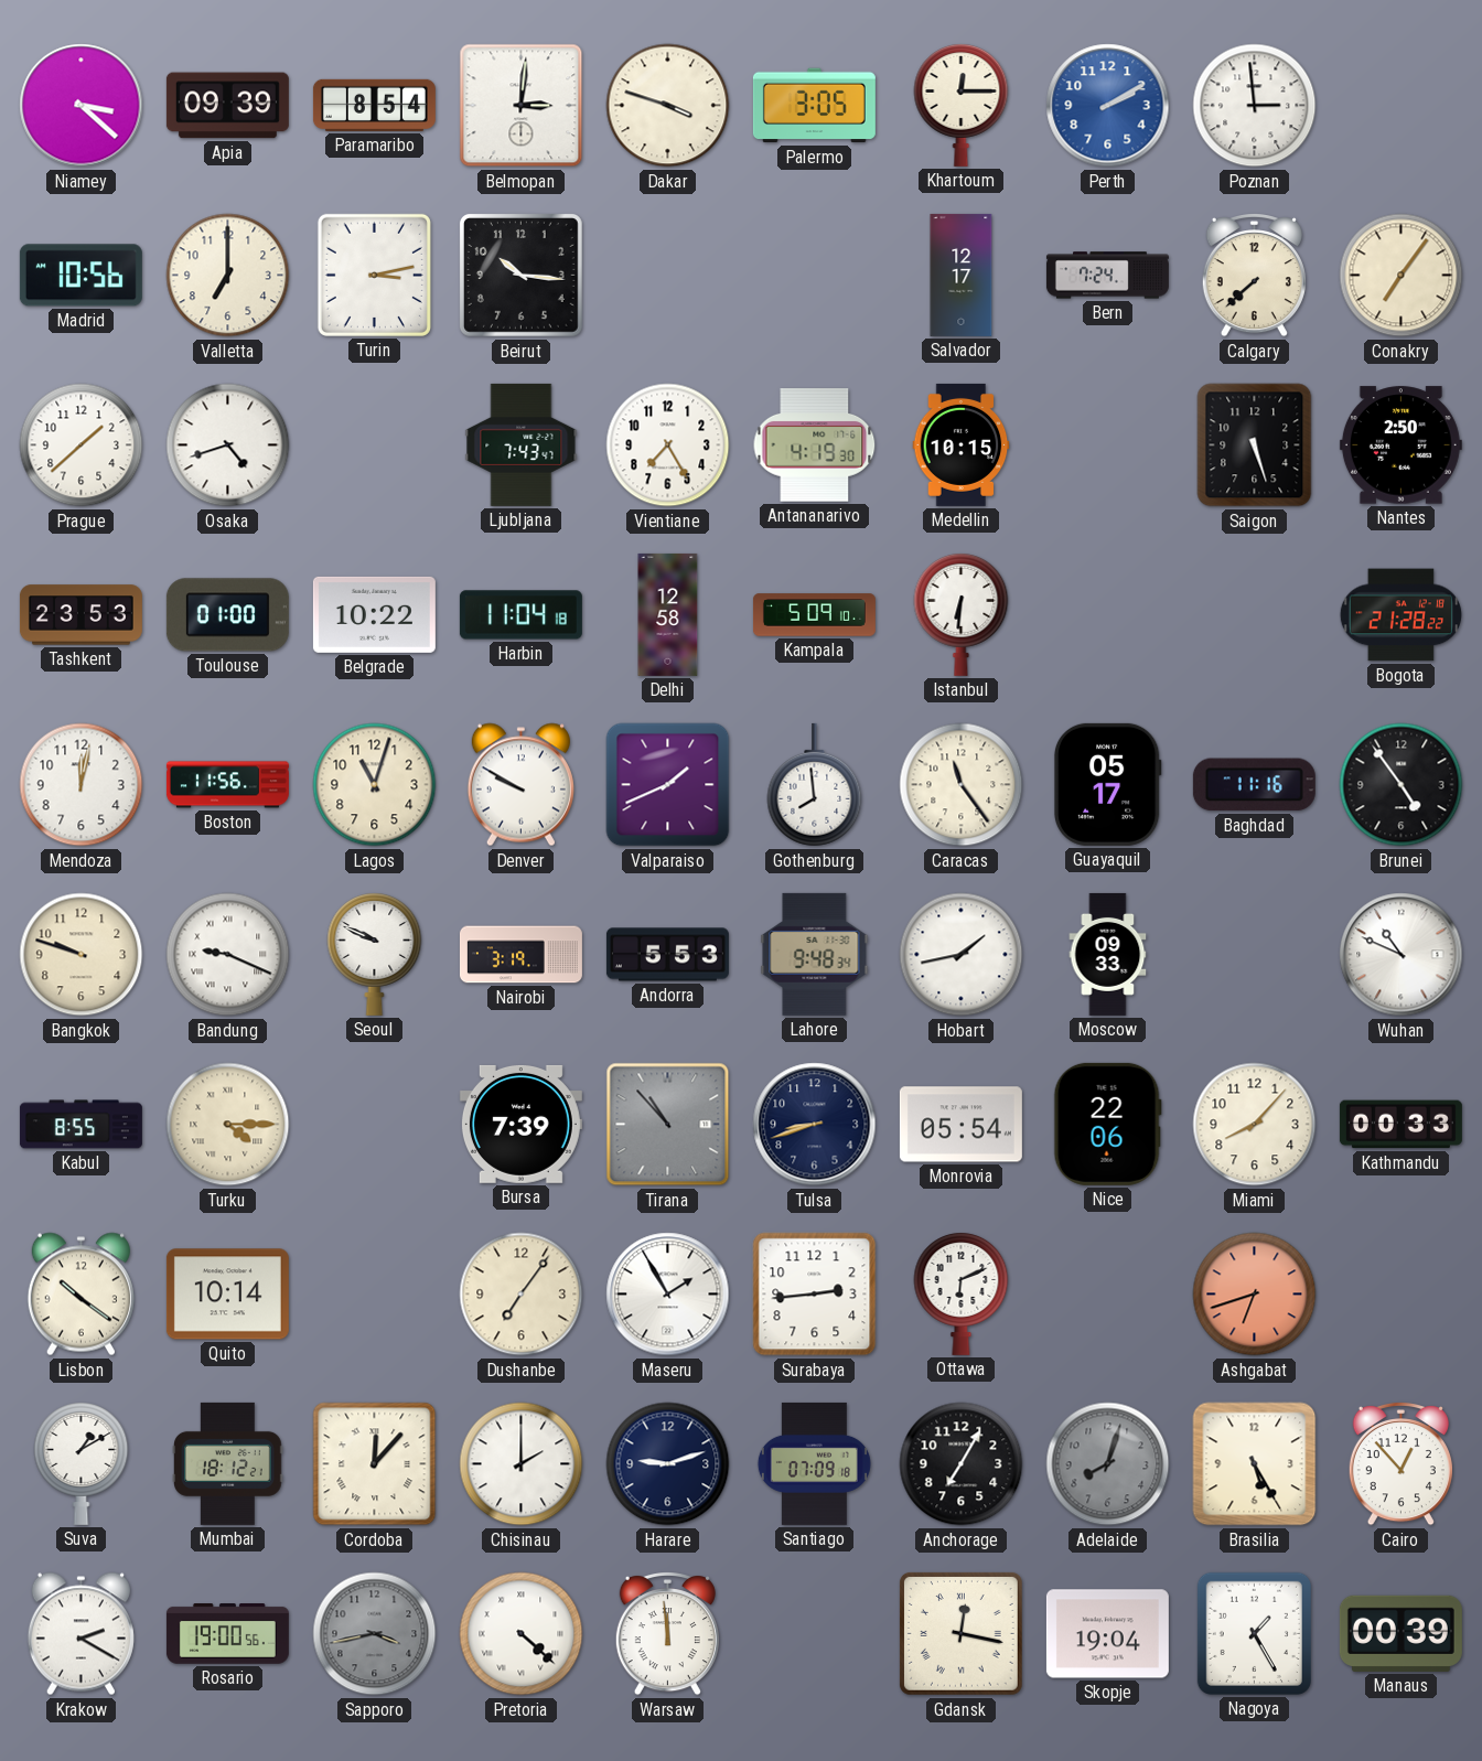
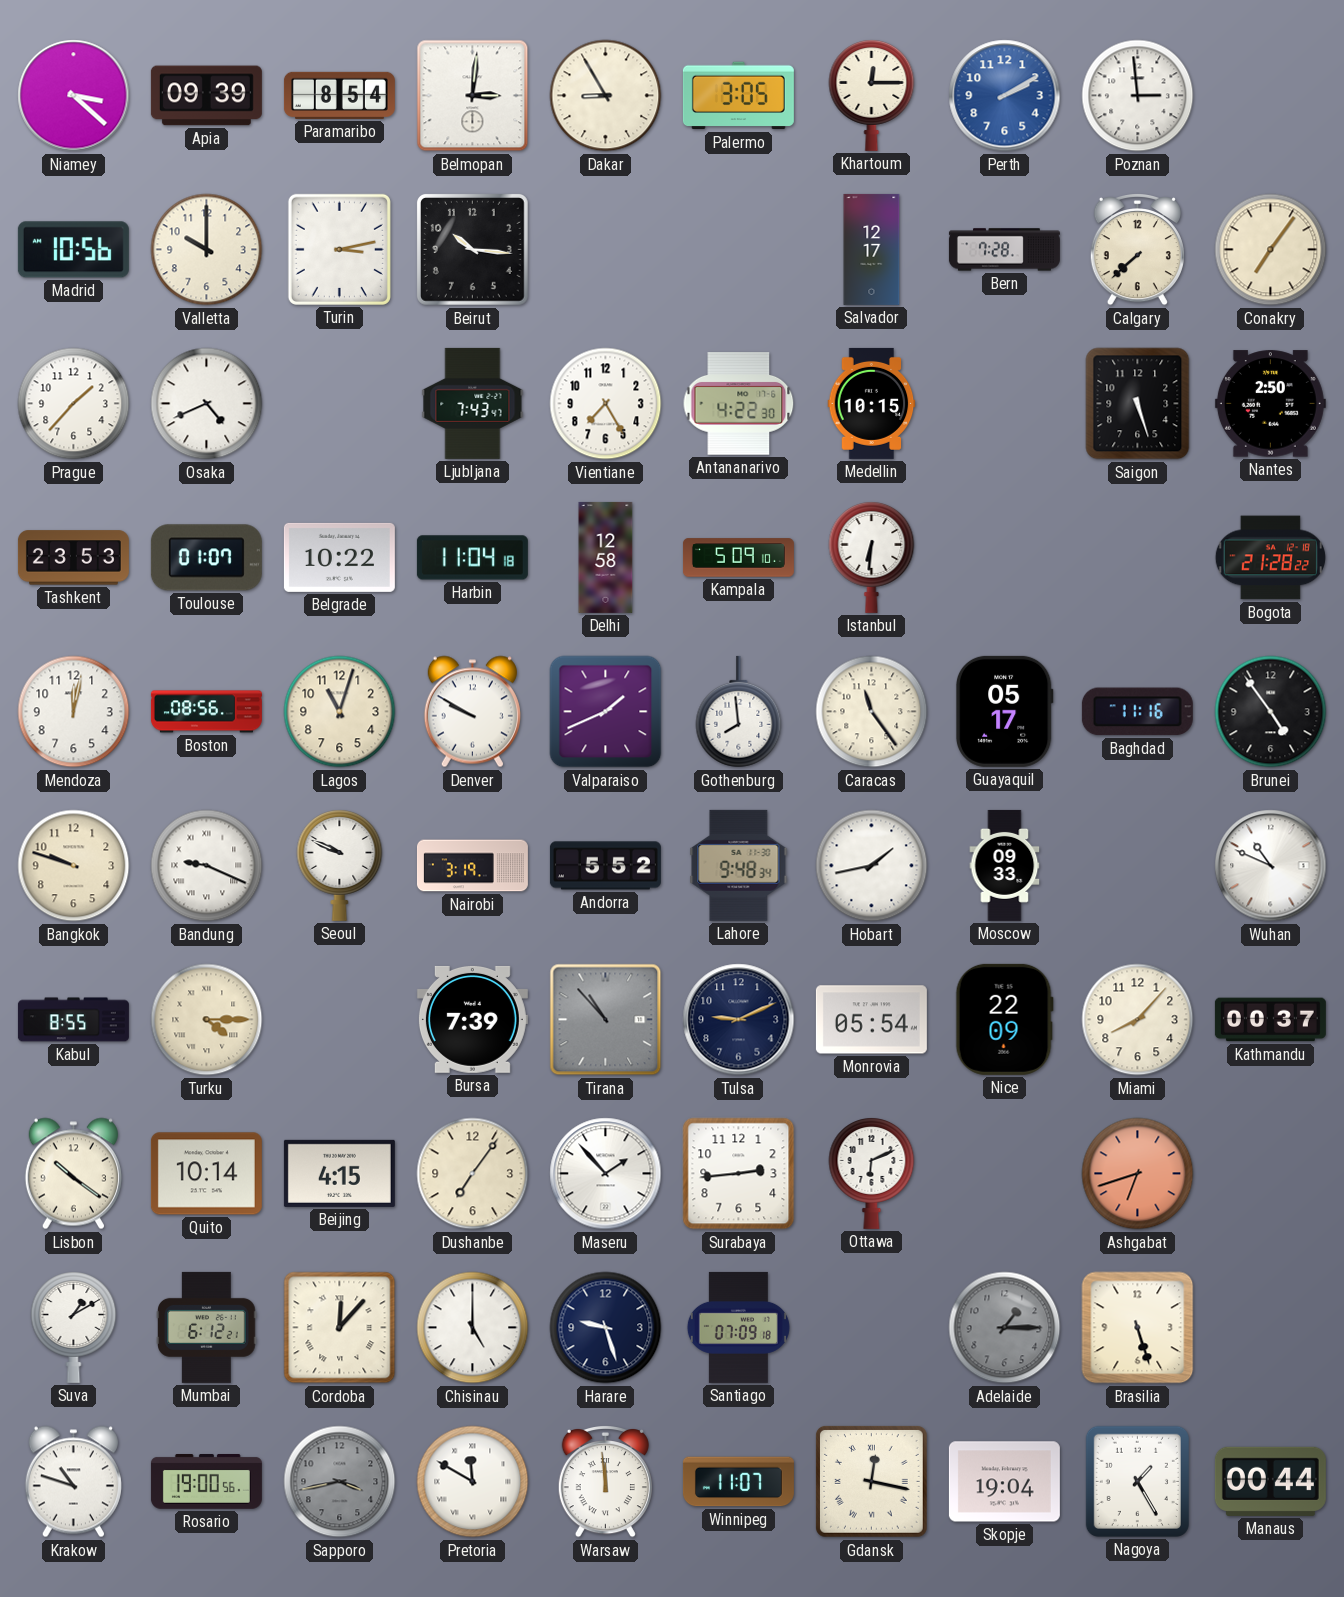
Dakar: 3:48 -> 8:55 (606, 96)
Valletta: 7:00 -> 10:00 (207, 250)
Bern: 7:24 -> 7:28 (1004, 250)
Prague: 1:38 -> 1:37 (74, 404)
Osaka: 4:42 -> 4:41 (207, 404)
Antananarivo: 4:19 -> 4:22 (739, 404)
Toulouse: 01:00 -> 01:07 (206, 558)
Boston: 11:56 -> 08:56 (206, 712)
Andorra: 5:53 -> 5:52 (605, 866)
Tulsa: 8:42 -> 9:11 (739, 1020)
Nice: 22:06 -> 22:09 (1004, 1019)
Kathmandu: 00:33 -> 00:37 (1270, 1020)
Beijing: none -> 4:15 (339, 1173)
Maseru: 1:55 -> 1:53 (606, 1174)
Mumbai: 18:12 -> 6:12 (207, 1327)
Chisinau: 2:00 -> 5:00 (473, 1328)
Harare: 9:12 -> 9:27 (606, 1328)
Anchorage: 7:05 -> none (962, 1464)
Adelaide: 8:03 -> 1:15 (1005, 1328)
Brasilia: 5:25 -> 5:27 (1138, 1328)
Cairo: 12:53 -> none (1400, 1464)
Krakow: 2:20 -> 10:48 (73, 1482)
Pretoria: 4:22 -> 11:50 (473, 1482)
Winnipeg: none -> 11:07 (738, 1482)
Manaus: 00:39 -> 00:44 (1270, 1481)
